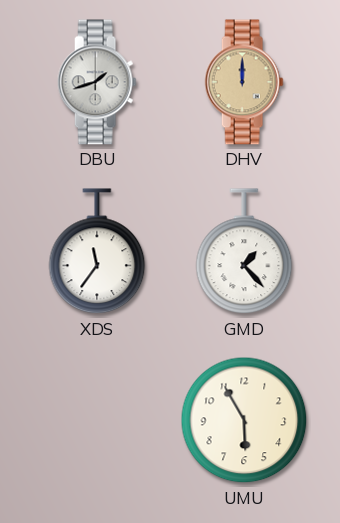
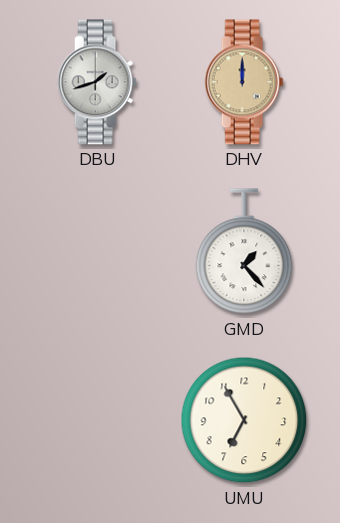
XDS: 11:36 -> none (97, 252)
UMU: 5:55 -> 6:55 (244, 420)
